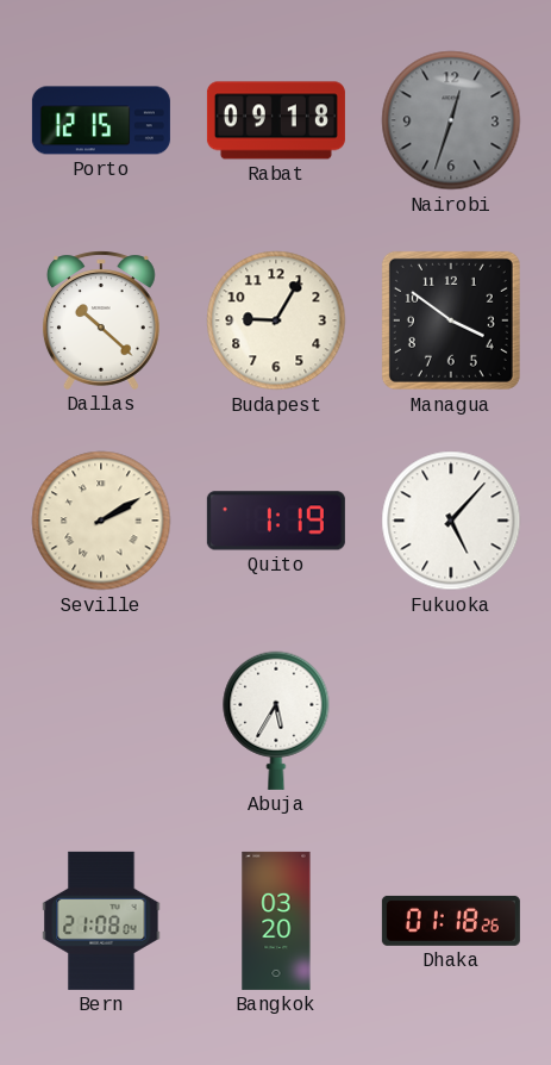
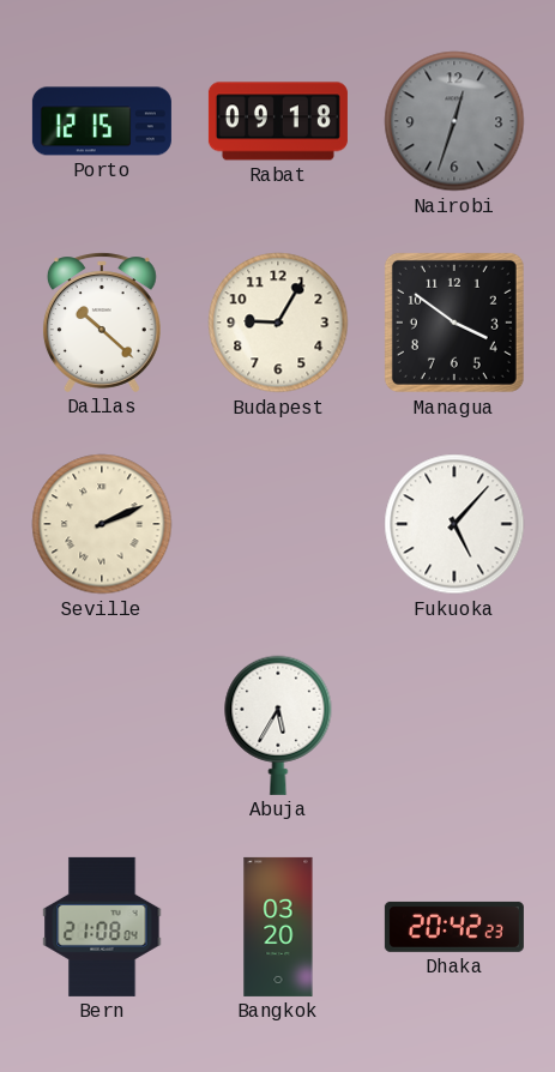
Seville: 2:10 -> 2:11 (102, 524)
Quito: 1:19 -> none (276, 521)
Dhaka: 01:18 -> 20:42 (454, 927)
